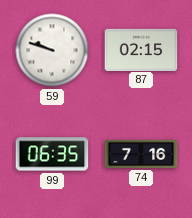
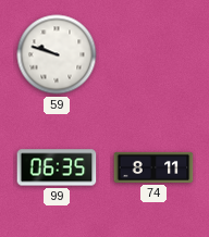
87: 02:15 -> none (141, 49)
74: 7:16 -> 8:11 (153, 167)
